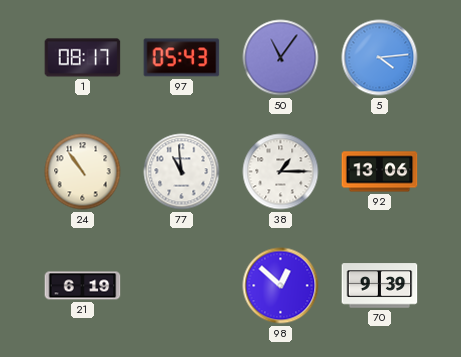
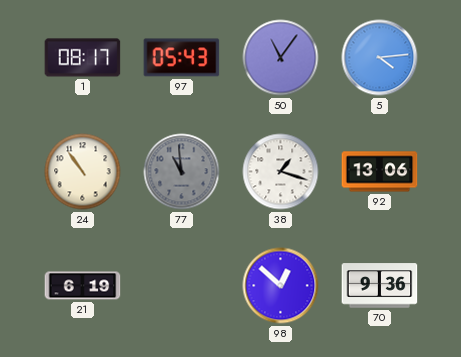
77 dial: white -> grey (182, 172)
38: 1:15 -> 1:18 (281, 172)
70: 9:39 -> 9:36 (380, 286)
